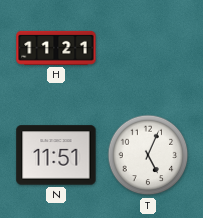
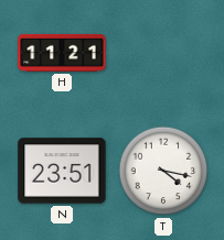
N: 11:51 -> 23:51 (62, 171)
T: 5:04 -> 4:17 (163, 171)
